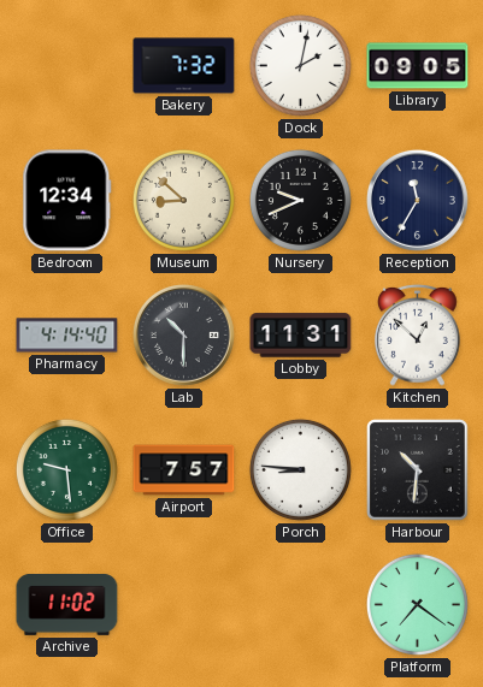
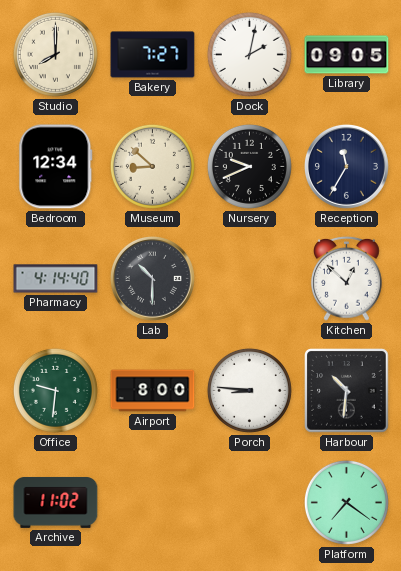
Studio: none -> 8:00 (55, 54)
Bakery: 7:32 -> 7:27 (153, 55)
Lobby: 11:31 -> none (301, 336)
Office: 9:29 -> 9:31 (55, 390)
Airport: 7:57 -> 8:00 (153, 391)
